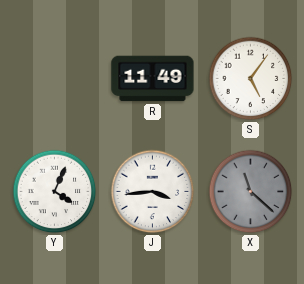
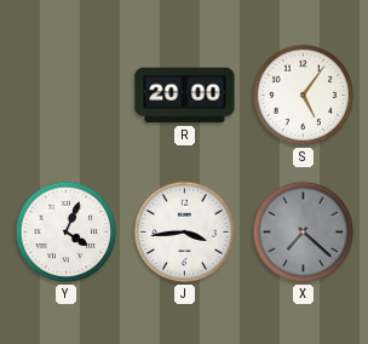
R: 11:49 -> 20:00 (185, 96)
X: 11:22 -> 7:22 (304, 233)
